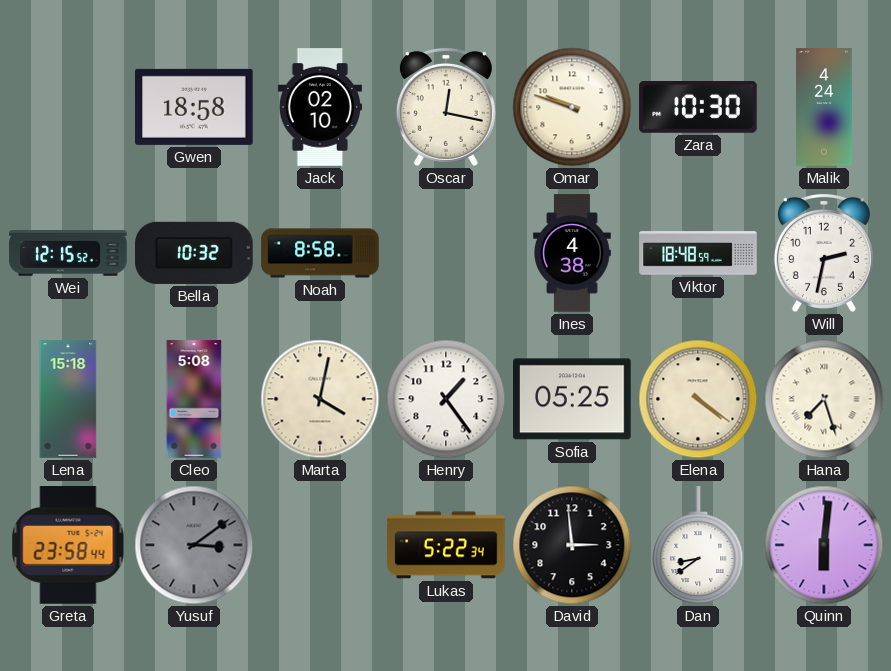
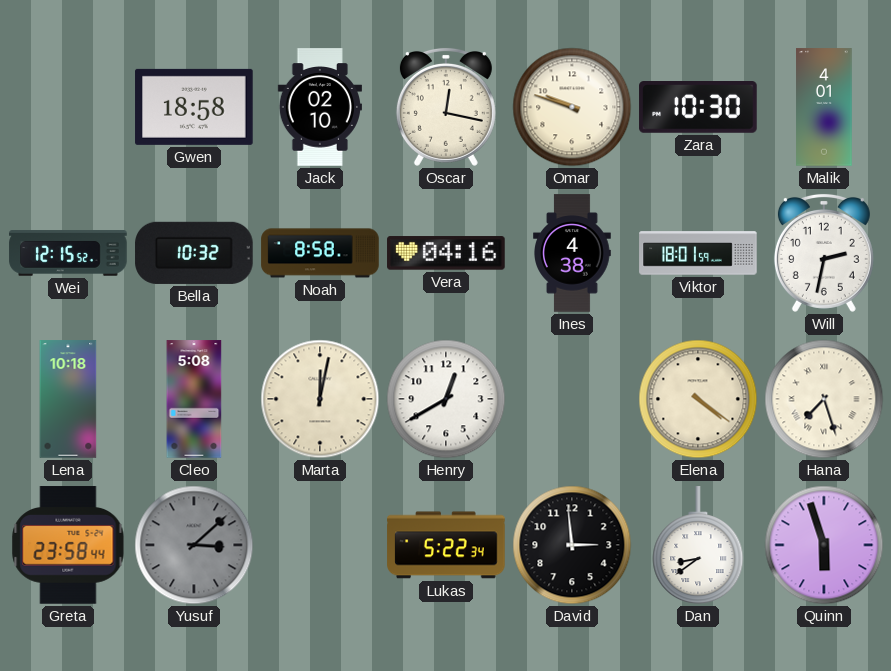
Malik: 4:24 -> 4:01 (824, 107)
Vera: none -> 04:16 (446, 253)
Viktor: 18:48 -> 18:01 (698, 253)
Lena: 15:18 -> 10:18 (68, 399)
Marta: 4:02 -> 12:02 (320, 399)
Henry: 1:24 -> 12:40 (446, 399)
Sofia: 05:25 -> none (572, 399)
Yusuf: 3:09 -> 3:08 (194, 545)
Quinn: 6:01 -> 5:57 (824, 545)
